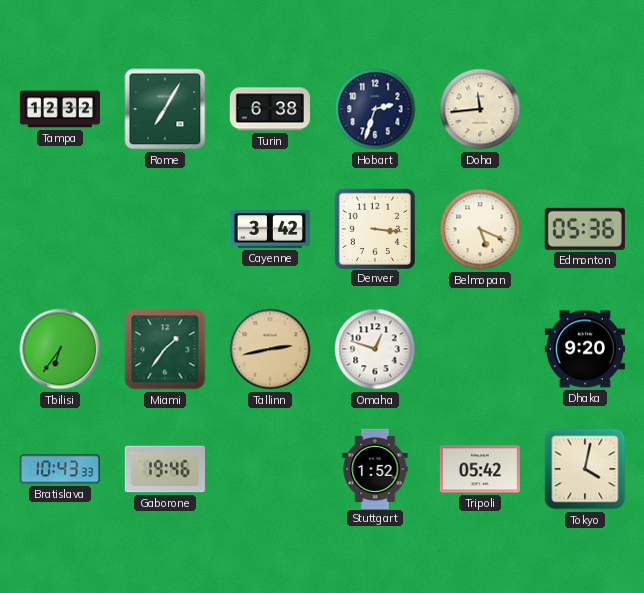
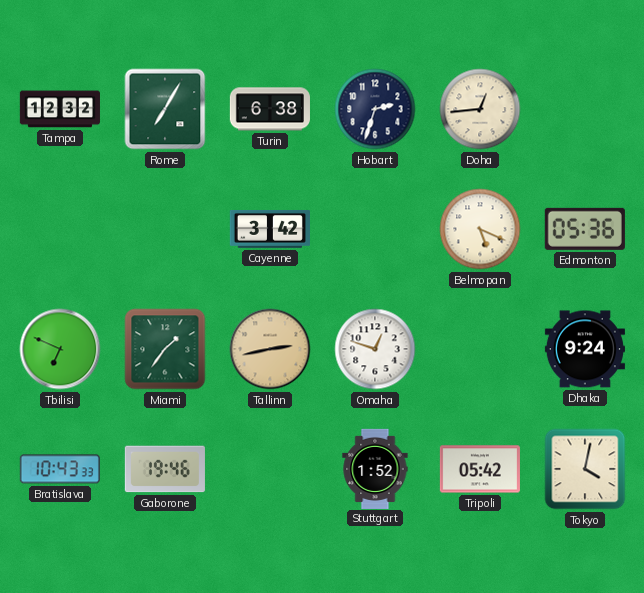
Doha: 11:44 -> 12:44 (480, 109)
Denver: 3:16 -> none (374, 228)
Tbilisi: 6:36 -> 6:49 (60, 349)
Dhaka: 9:20 -> 9:24 (585, 349)
